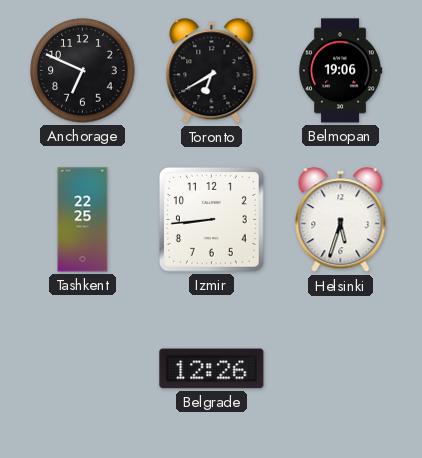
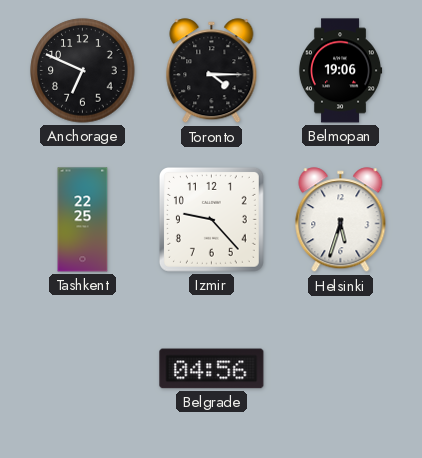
Toronto: 6:40 -> 4:15 (212, 71)
Izmir: 8:44 -> 9:23 (211, 219)
Belgrade: 12:26 -> 04:56 (212, 369)
